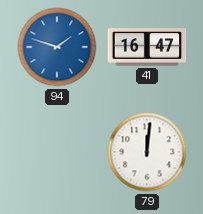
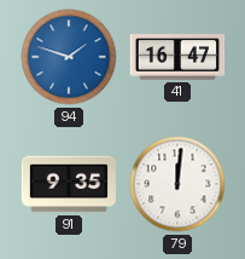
91: none -> 9:35 (68, 184)
